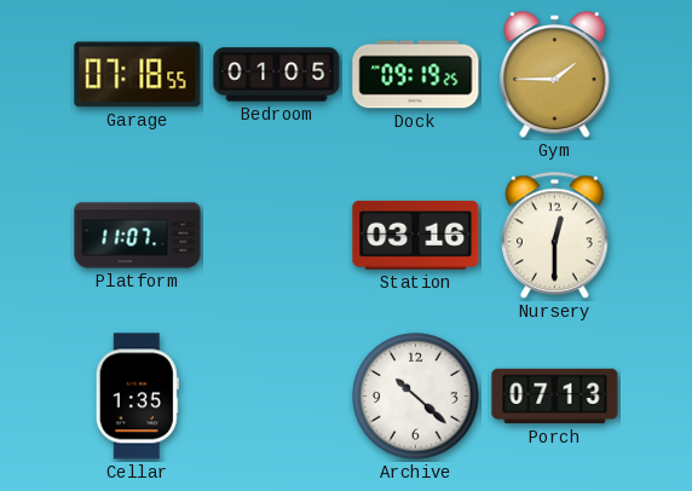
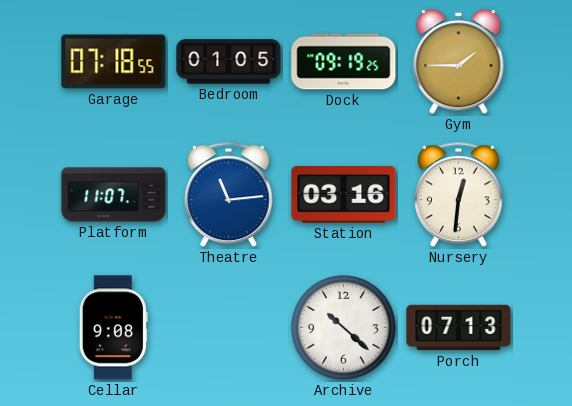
Theatre: none -> 11:14 (229, 195)
Nursery: 12:30 -> 12:31 (459, 195)
Cellar: 1:35 -> 9:08 (113, 328)
